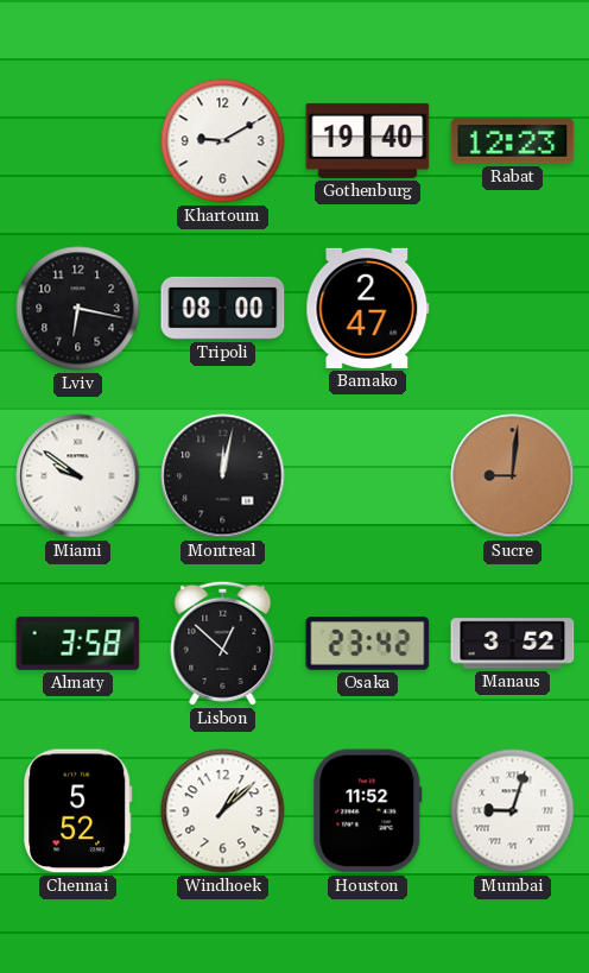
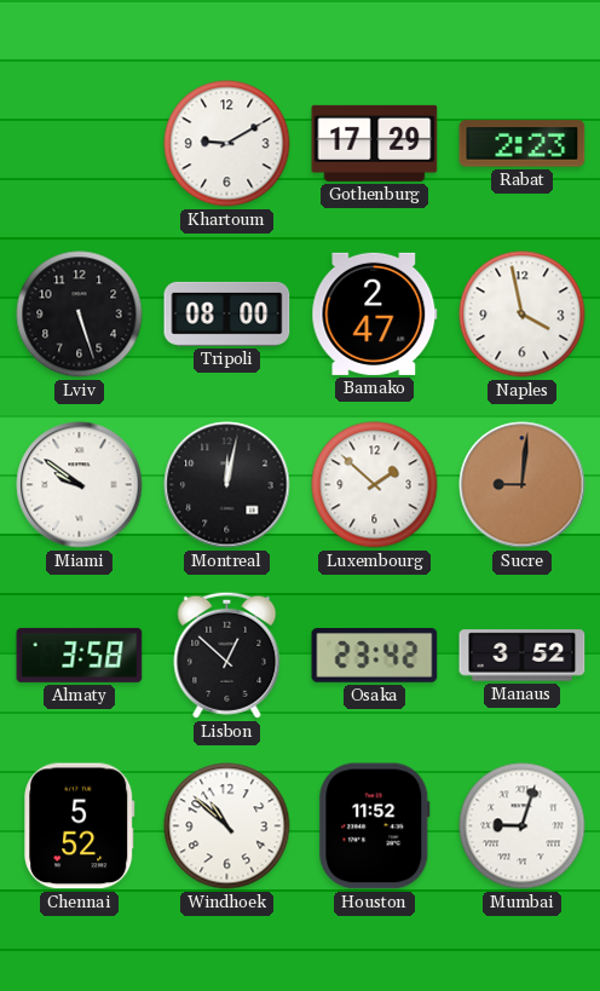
Gothenburg: 19:40 -> 17:29 (375, 143)
Rabat: 12:23 -> 2:23 (523, 144)
Lviv: 6:17 -> 5:27 (80, 315)
Naples: none -> 3:58 (523, 315)
Luxembourg: none -> 1:52 (375, 485)
Windhoek: 1:08 -> 10:52 (227, 826)
